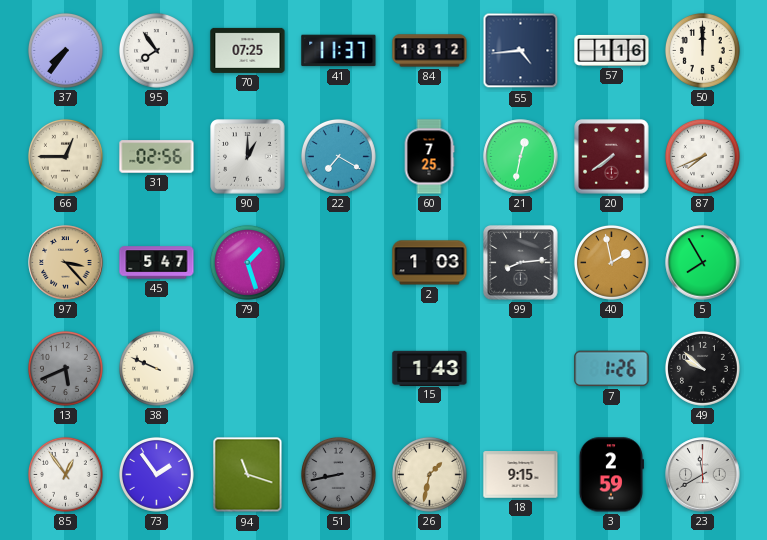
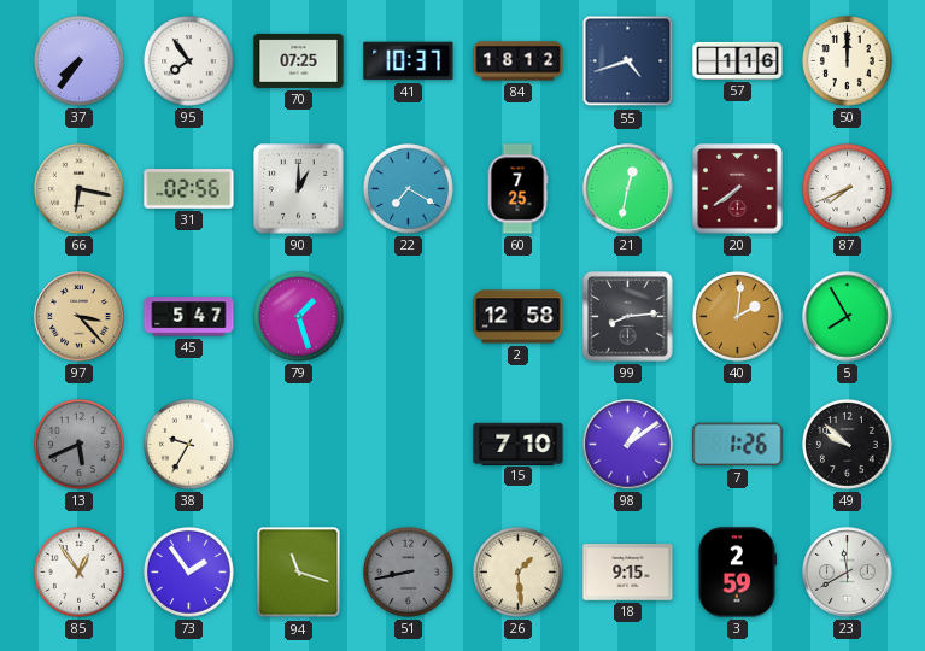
41: 11:37 -> 10:37 (409, 61)
55: 4:44 -> 4:42 (628, 61)
66: 12:45 -> 6:17 (78, 188)
2: 1:03 -> 12:58 (519, 317)
40: 1:58 -> 2:01 (737, 316)
38: 9:49 -> 9:35 (188, 444)
15: 1:43 -> 7:10 (519, 444)
98: none -> 1:09 (628, 445)
26: 1:32 -> 1:29 (517, 571)
